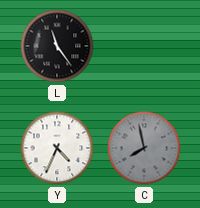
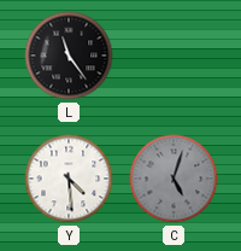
Y: 4:34 -> 4:29 (69, 179)
C: 7:58 -> 5:03 (174, 179)
